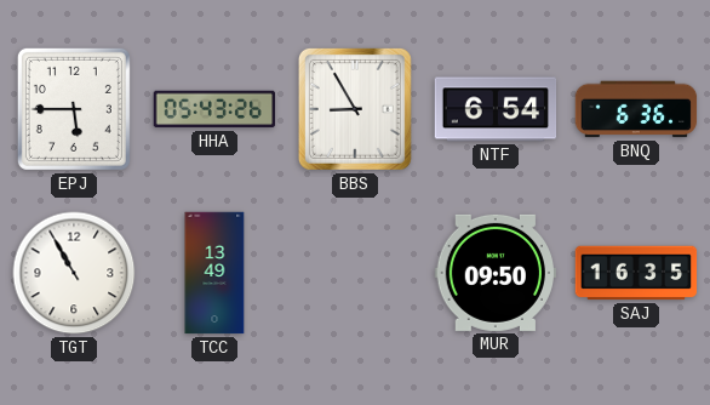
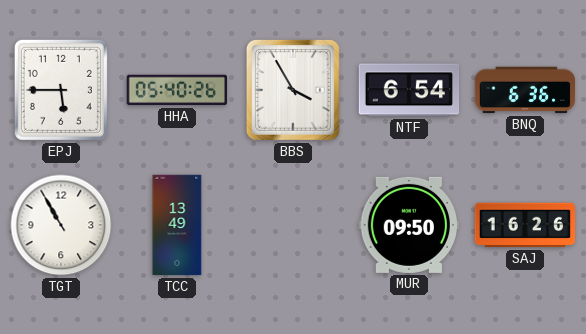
HHA: 05:43 -> 05:40 (176, 90)
BBS: 8:55 -> 3:55 (293, 90)
SAJ: 16:35 -> 16:26 (525, 225)
